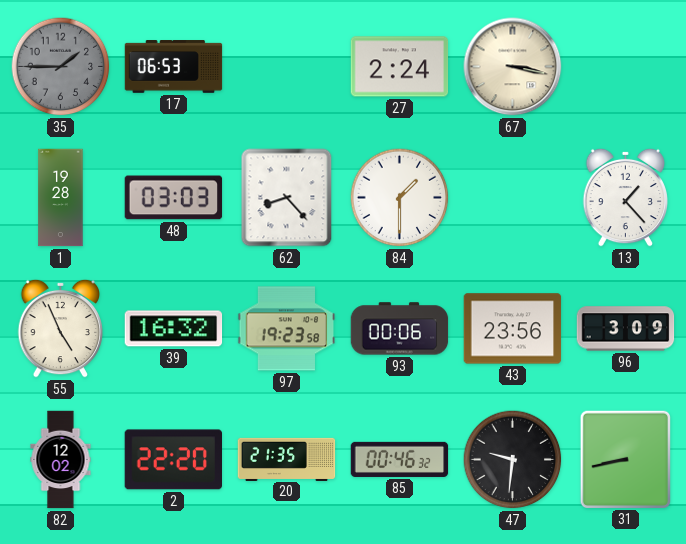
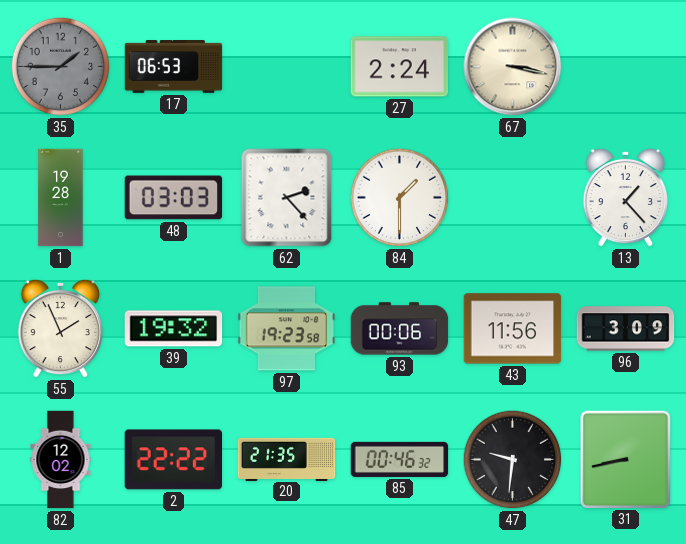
62: 8:23 -> 2:23 (287, 198)
55: 4:56 -> 1:56 (61, 328)
39: 16:32 -> 19:32 (174, 329)
43: 23:56 -> 11:56 (513, 329)
2: 22:20 -> 22:22 (173, 460)
